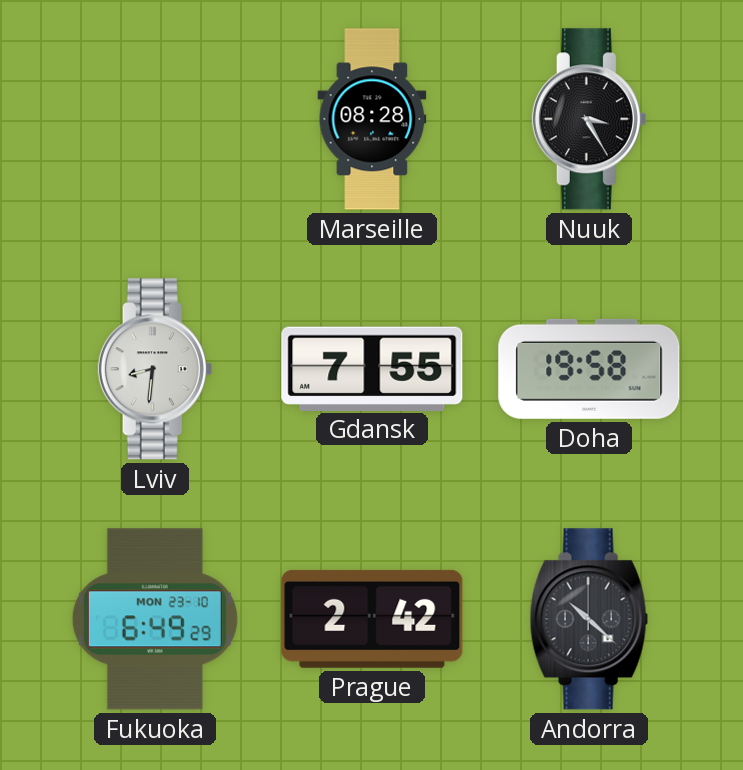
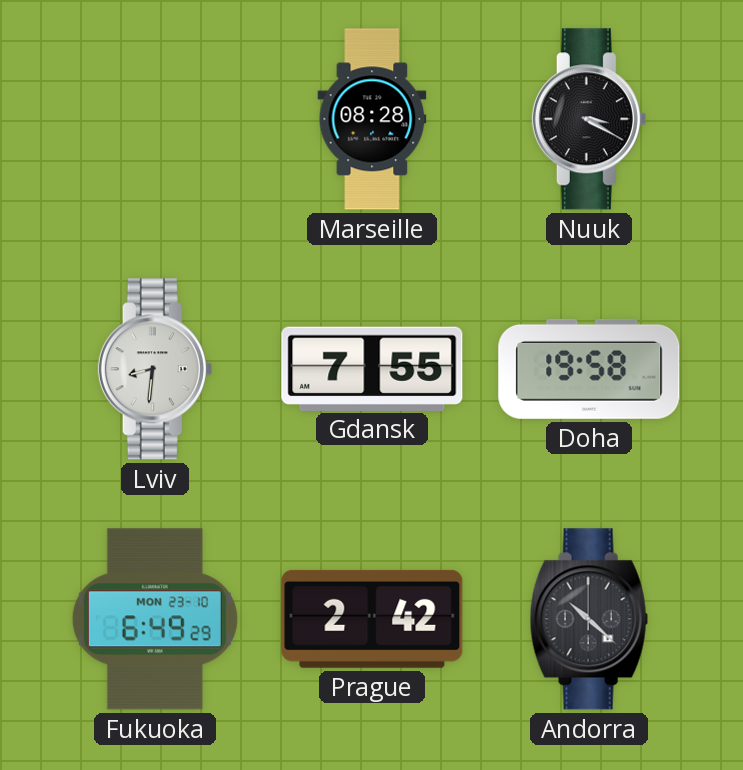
Nuuk: 3:25 -> 3:20 (589, 119)
